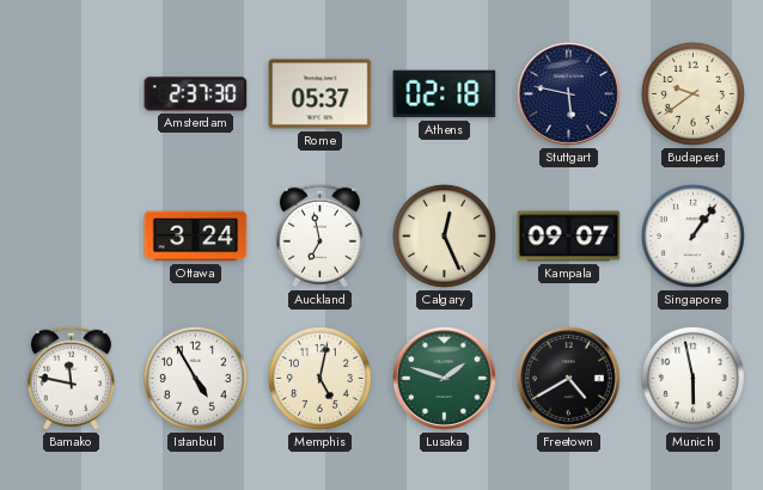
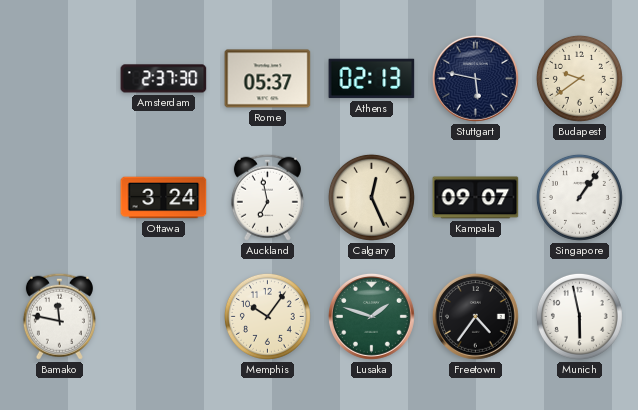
Athens: 02:18 -> 02:13 (372, 79)
Istanbul: 4:55 -> none (195, 378)
Memphis: 5:02 -> 10:06 (267, 316)
Freetown: 4:40 -> 4:36 (476, 317)
